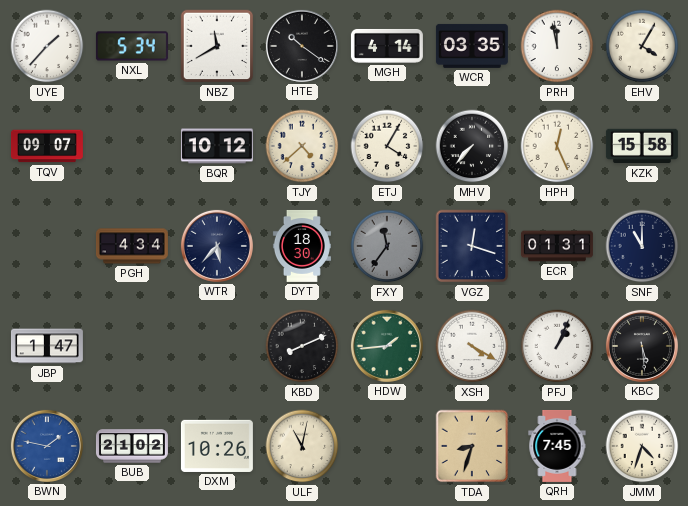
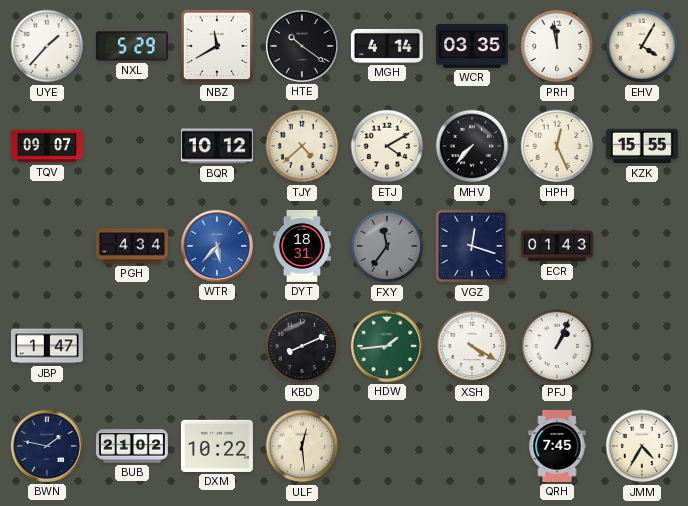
NXL: 5:34 -> 5:29 (132, 46)
ETJ: 4:05 -> 4:10 (387, 146)
KZK: 15:58 -> 15:55 (642, 146)
WTR dial: navy -> blue (217, 246)
DYT: 18:30 -> 18:31 (302, 246)
ECR: 01:31 -> 01:43 (557, 246)
SNF: 11:00 -> none (642, 246)
KBC: 5:29 -> none (642, 346)
BWN dial: blue -> navy (47, 446)
DXM: 10:26 -> 10:22 (217, 446)
ULF: 11:02 -> 12:29 (302, 446)
TDA: 8:33 -> none (472, 446)
JMM: 4:33 -> 4:35 (642, 446)
